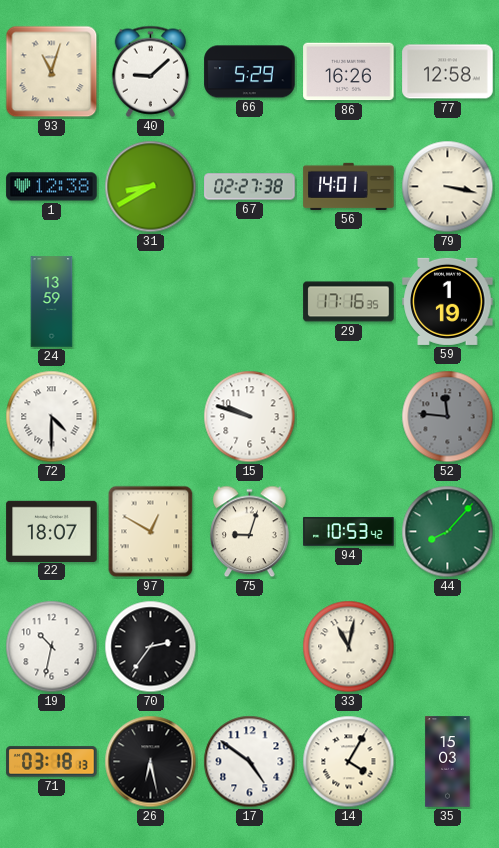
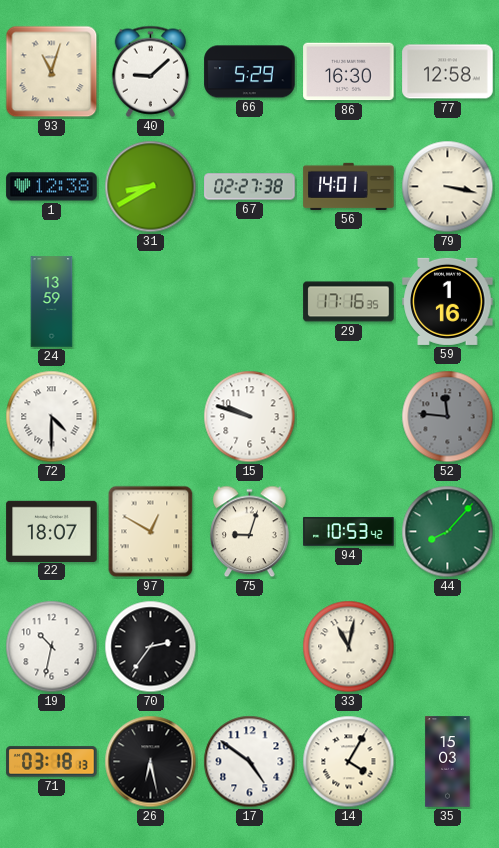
86: 16:26 -> 16:30 (349, 72)
59: 1:19 -> 1:16 (448, 301)
